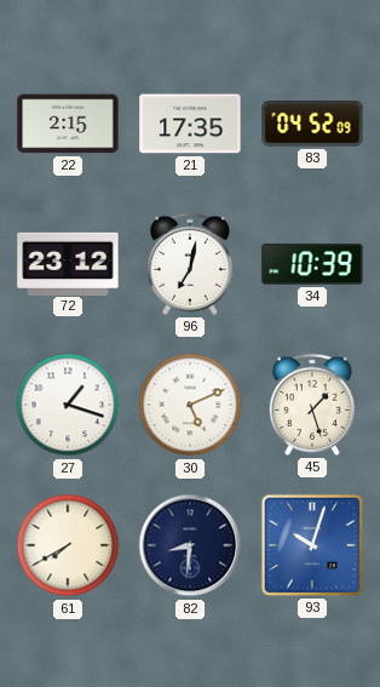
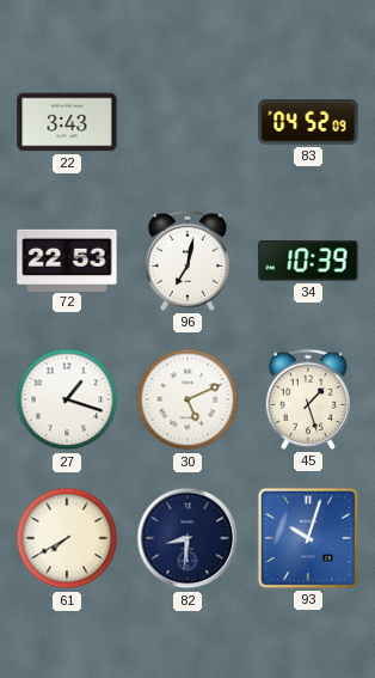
22: 2:15 -> 3:43 (67, 122)
21: 17:35 -> none (190, 124)
72: 23:12 -> 22:53 (67, 259)
